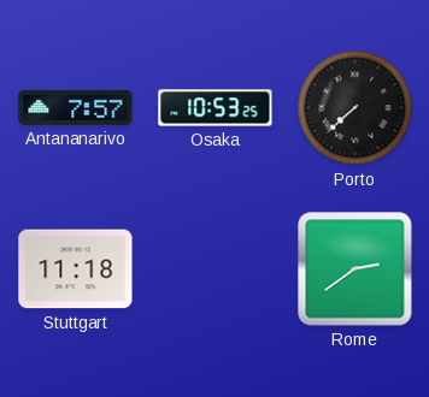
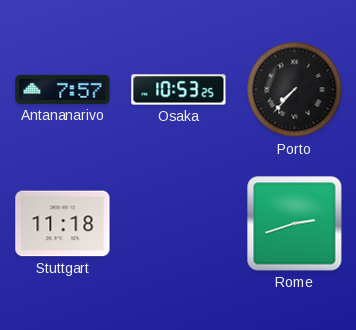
Porto: 7:38 -> 7:37 (295, 90)
Rome: 2:39 -> 2:42 (295, 224)
